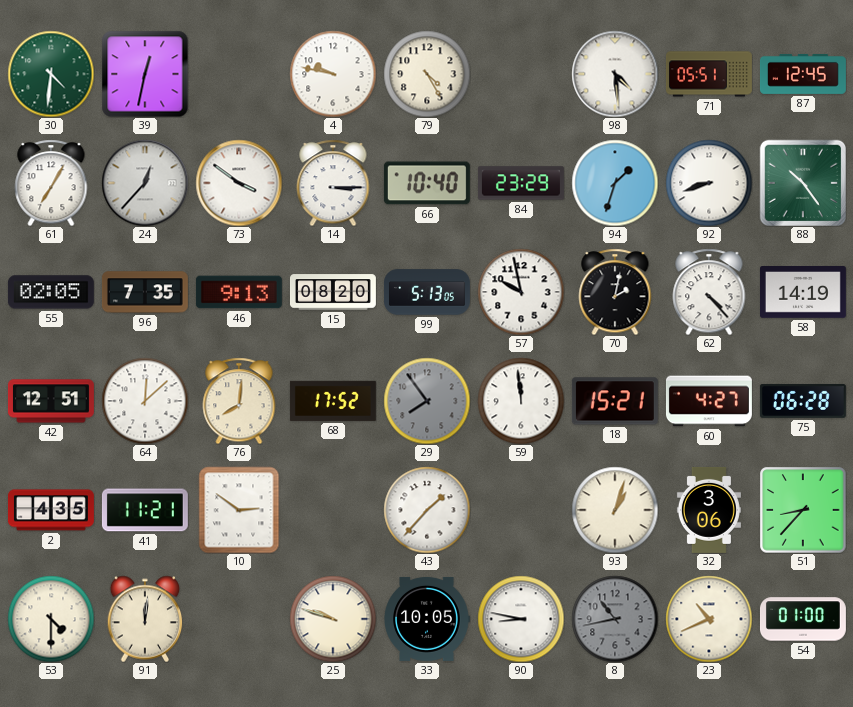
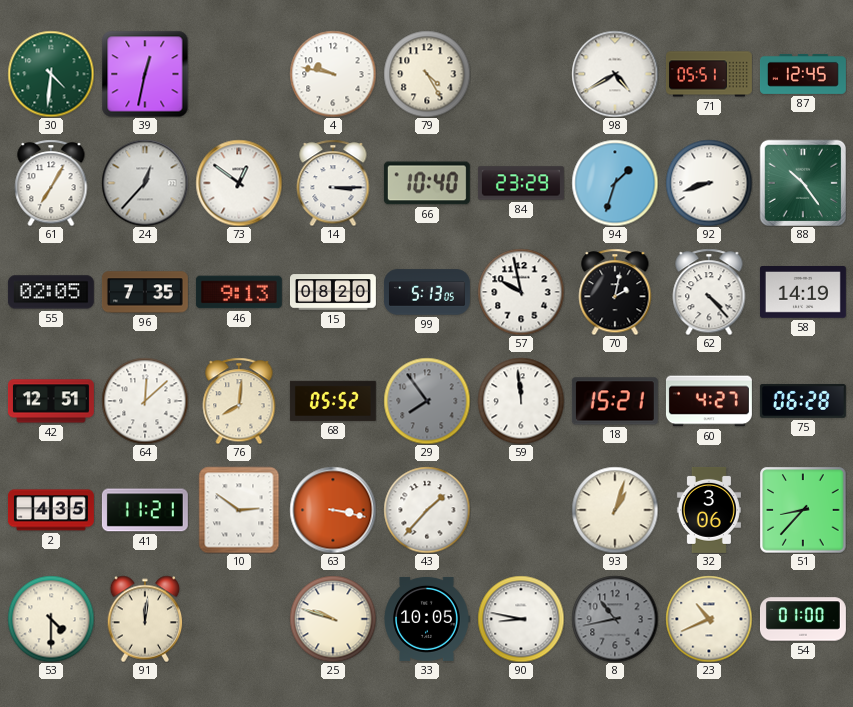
98: 4:29 -> 4:40 (615, 74)
73: 3:51 -> 12:51 (239, 183)
68: 17:52 -> 05:52 (333, 401)
63: none -> 3:17 (333, 510)
